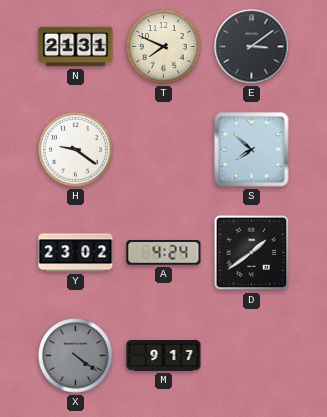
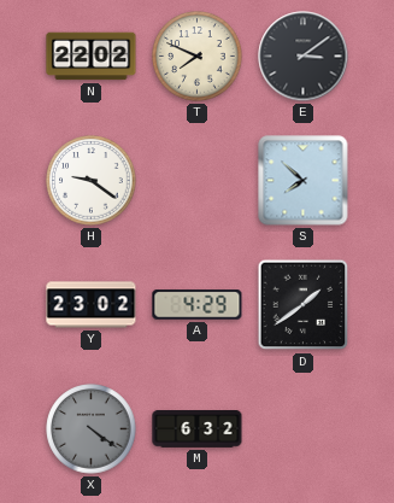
N: 21:31 -> 22:02 (92, 57)
A: 4:24 -> 4:29 (198, 305)
M: 9:17 -> 6:32 (198, 429)
